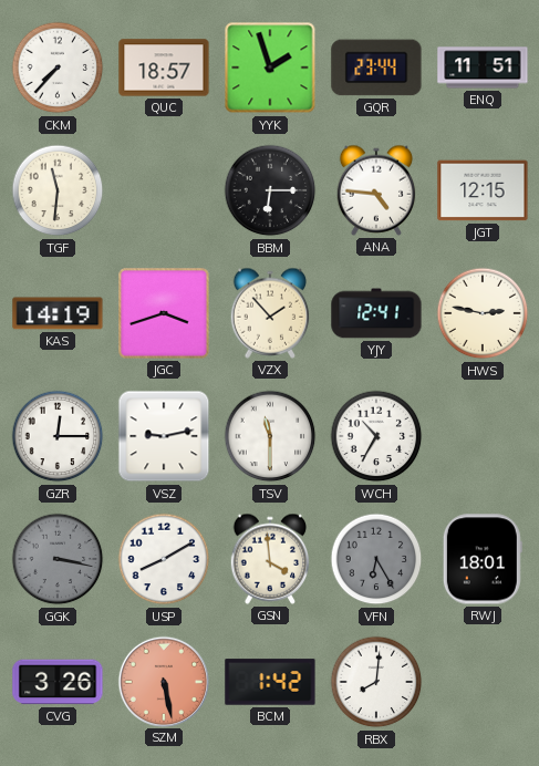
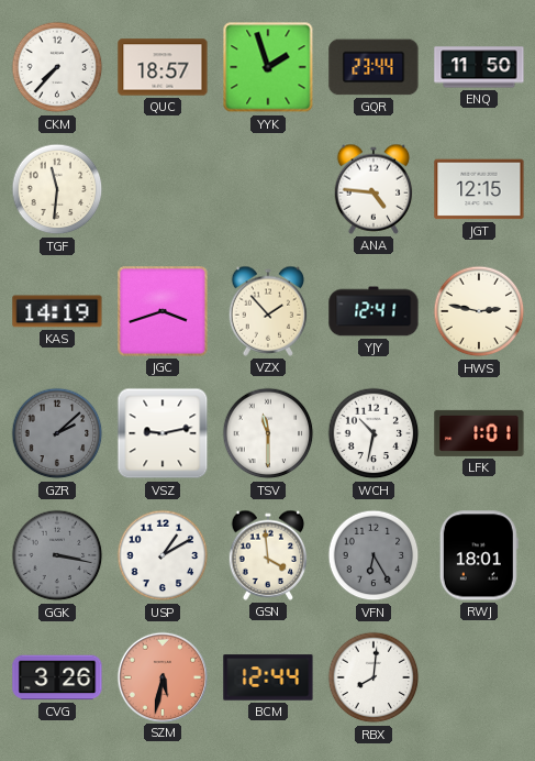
ENQ: 11:51 -> 11:50 (479, 67)
BBM: 6:15 -> none (270, 190)
GZR: 12:15 -> 2:08 (57, 433)
GZR dial: white -> grey (57, 433)
WCH: 10:35 -> 10:32 (374, 433)
LFK: none -> 1:01 (479, 433)
USP: 8:10 -> 1:10 (163, 555)
SZM: 5:28 -> 5:32 (161, 676)
BCM: 1:42 -> 12:44 (268, 677)
